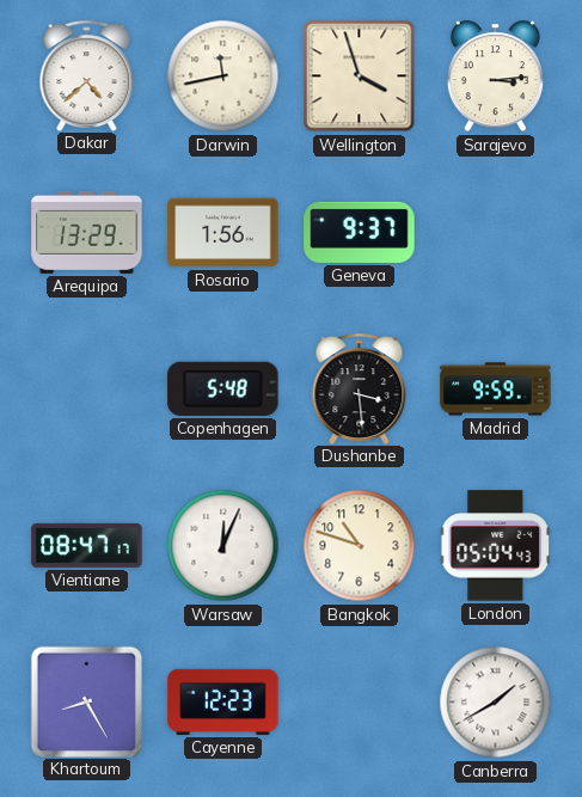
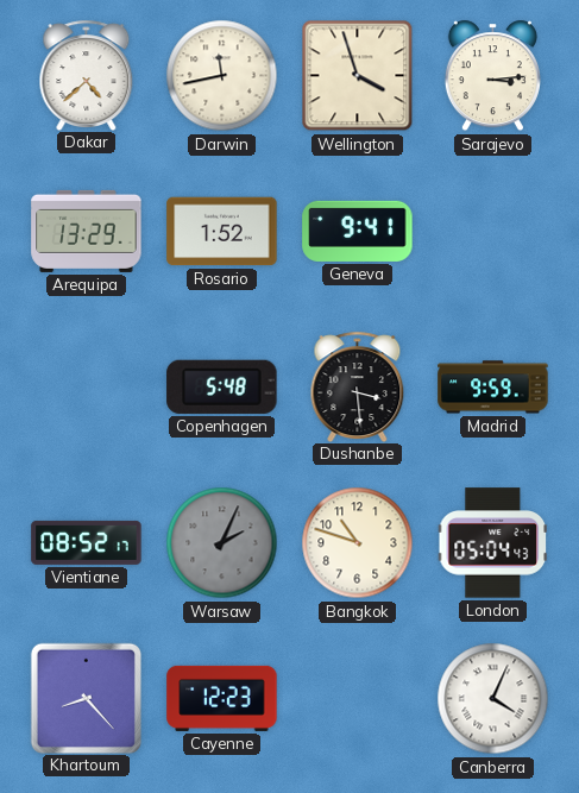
Rosario: 1:56 -> 1:52 (222, 232)
Geneva: 9:37 -> 9:41 (358, 231)
Vientiane: 08:47 -> 08:52 (87, 542)
Warsaw: 12:04 -> 2:04 (222, 543)
Warsaw dial: white -> grey (222, 543)
Khartoum: 8:25 -> 8:23 (86, 698)
Canberra: 1:40 -> 4:04 (493, 699)
